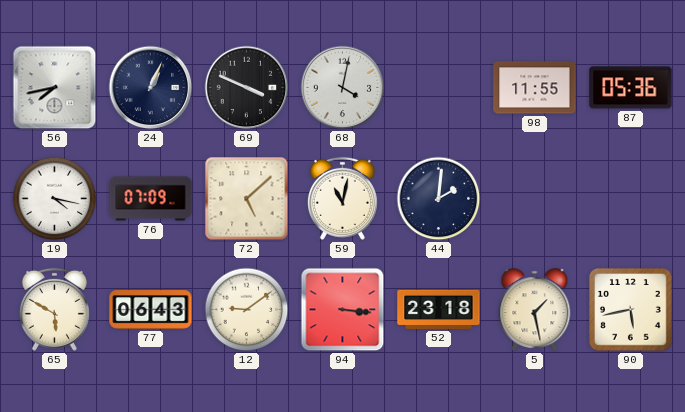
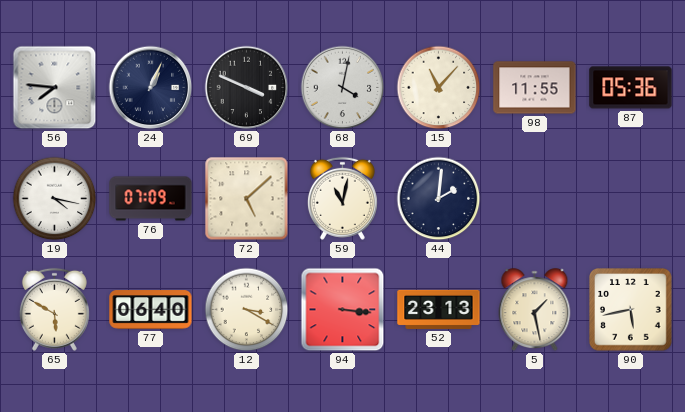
56: 7:43 -> 7:46 (55, 88)
15: none -> 11:07 (439, 88)
77: 06:43 -> 06:40 (151, 310)
12: 9:09 -> 3:20 (247, 310)
52: 23:18 -> 23:13 (439, 309)
